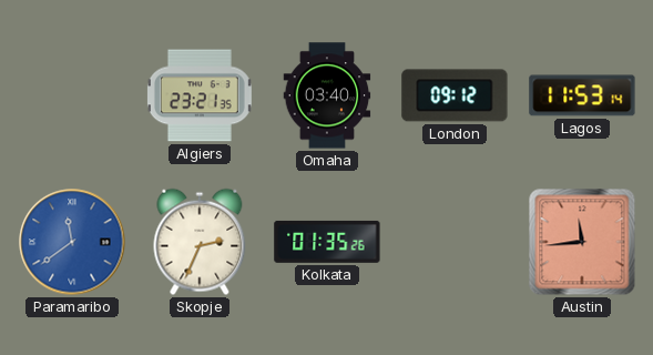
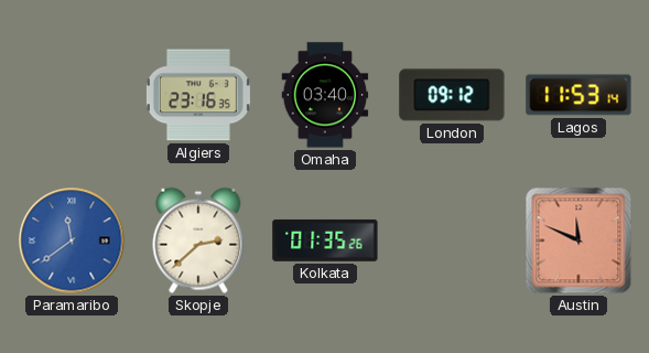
Algiers: 23:21 -> 23:16 (198, 95)
Skopje: 2:34 -> 2:38 (198, 240)
Austin: 11:44 -> 11:49 (578, 240)
